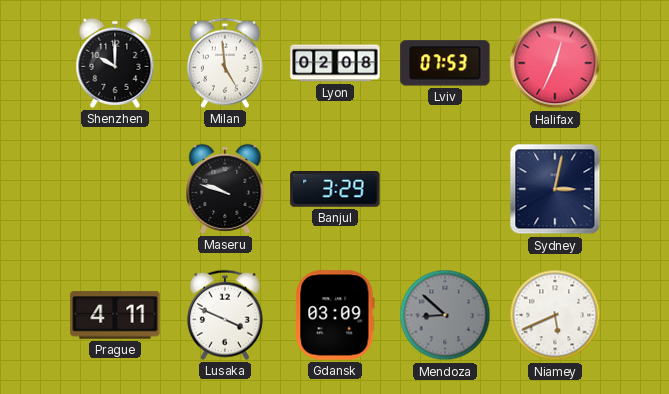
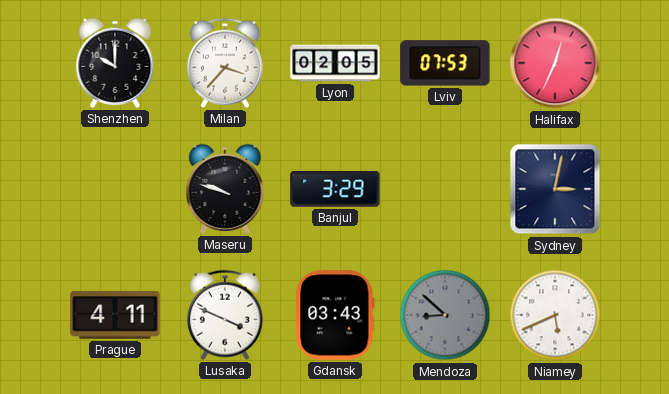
Milan: 4:59 -> 3:37 (225, 63)
Lyon: 02:08 -> 02:05 (335, 63)
Gdansk: 03:09 -> 03:43 (335, 315)
